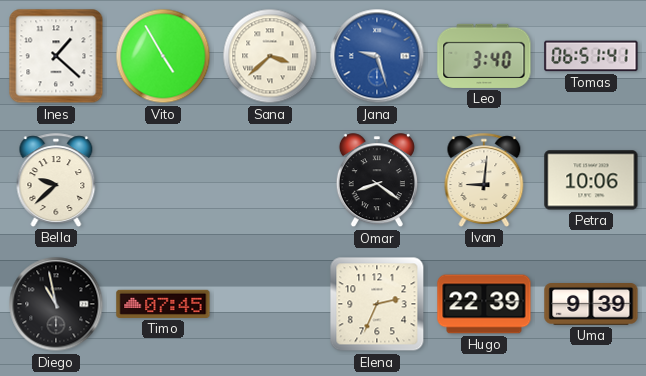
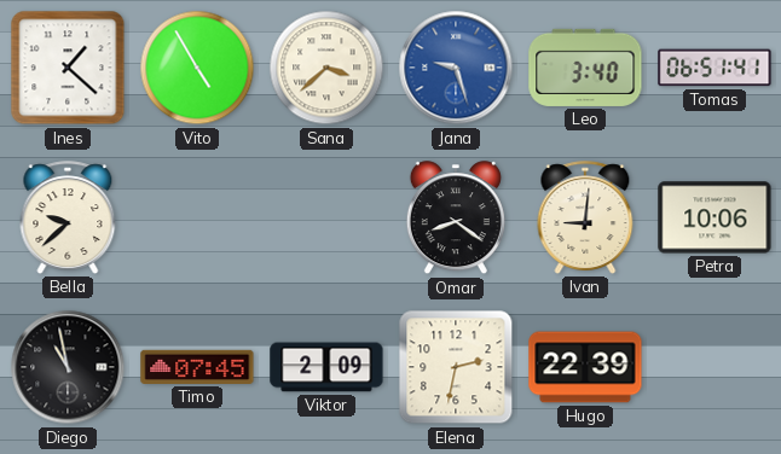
Viktor: none -> 2:09 (326, 367)
Elena: 2:34 -> 2:32 (456, 367)
Uma: 9:39 -> none (591, 305)
